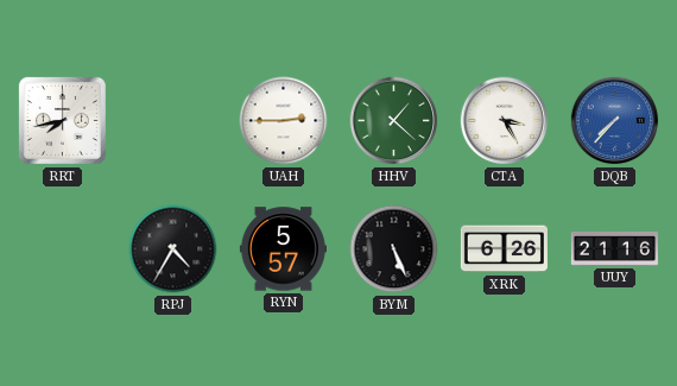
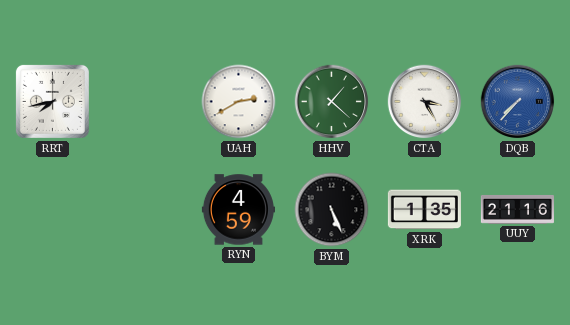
UAH: 2:45 -> 2:40 (239, 102)
RPJ: 4:35 -> none (173, 249)
RYN: 5:57 -> 4:59 (238, 210)
XRK: 6:26 -> 1:35 (424, 210)
